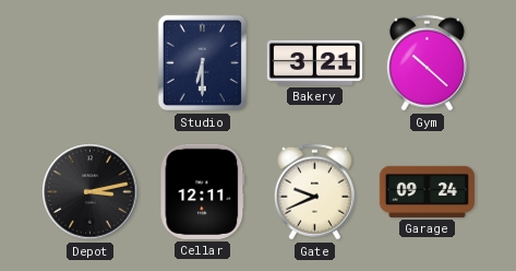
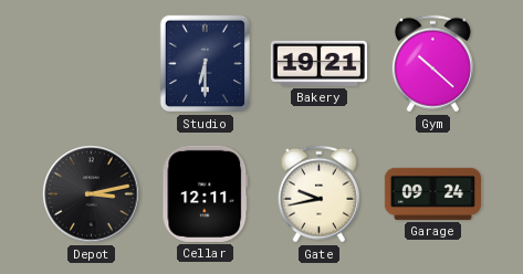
Bakery: 3:21 -> 19:21 (318, 63)
Gate: 9:41 -> 9:43 (318, 194)
